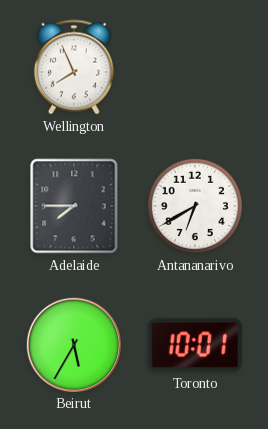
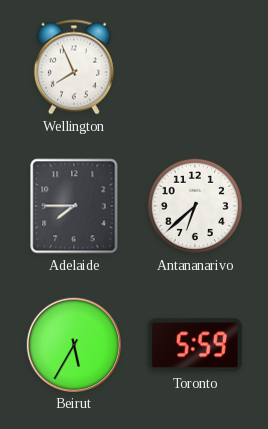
Antananarivo: 6:40 -> 6:38 (195, 206)
Toronto: 10:01 -> 5:59 (195, 345)
